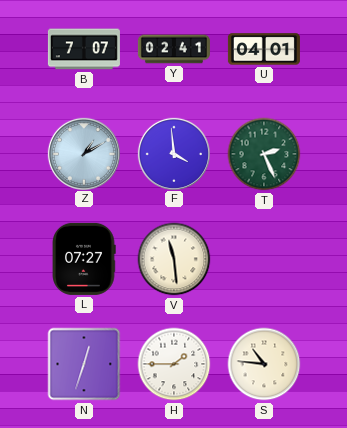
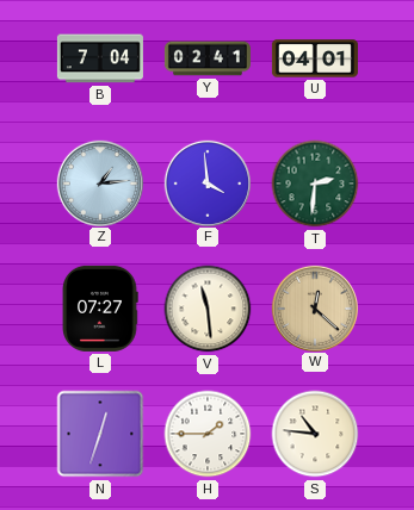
B: 7:07 -> 7:04 (100, 58)
Z: 1:10 -> 1:14 (99, 182)
T: 2:26 -> 2:31 (315, 184)
W: none -> 12:22 (314, 307)
